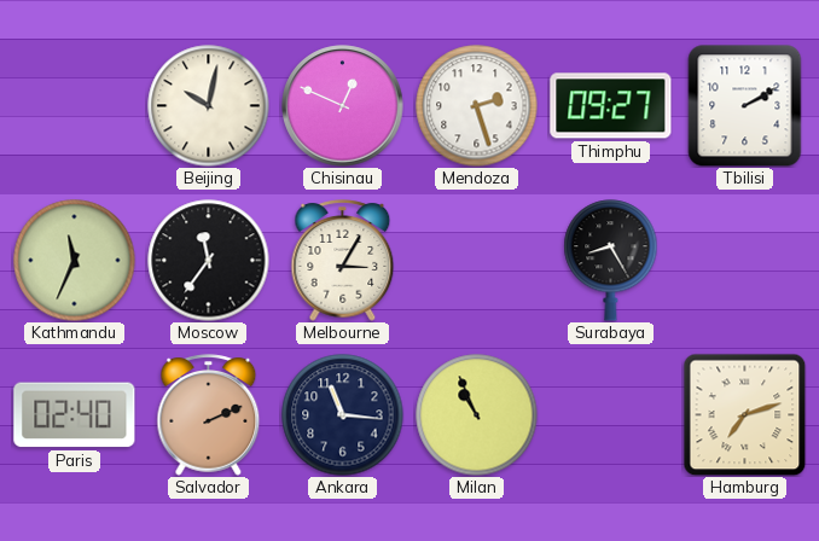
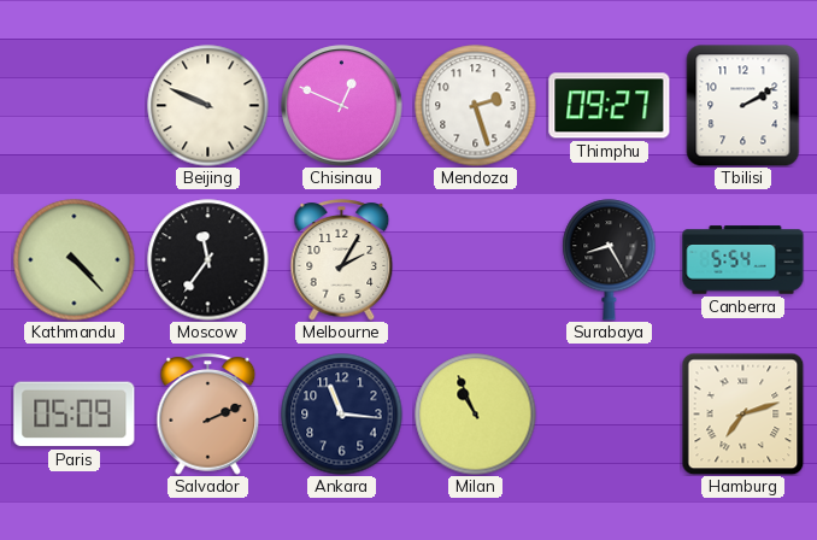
Beijing: 10:02 -> 9:49 (208, 106)
Kathmandu: 11:34 -> 4:23 (75, 260)
Melbourne: 3:05 -> 2:05 (342, 260)
Canberra: none -> 5:54 (743, 260)
Paris: 02:40 -> 05:09 (75, 415)
